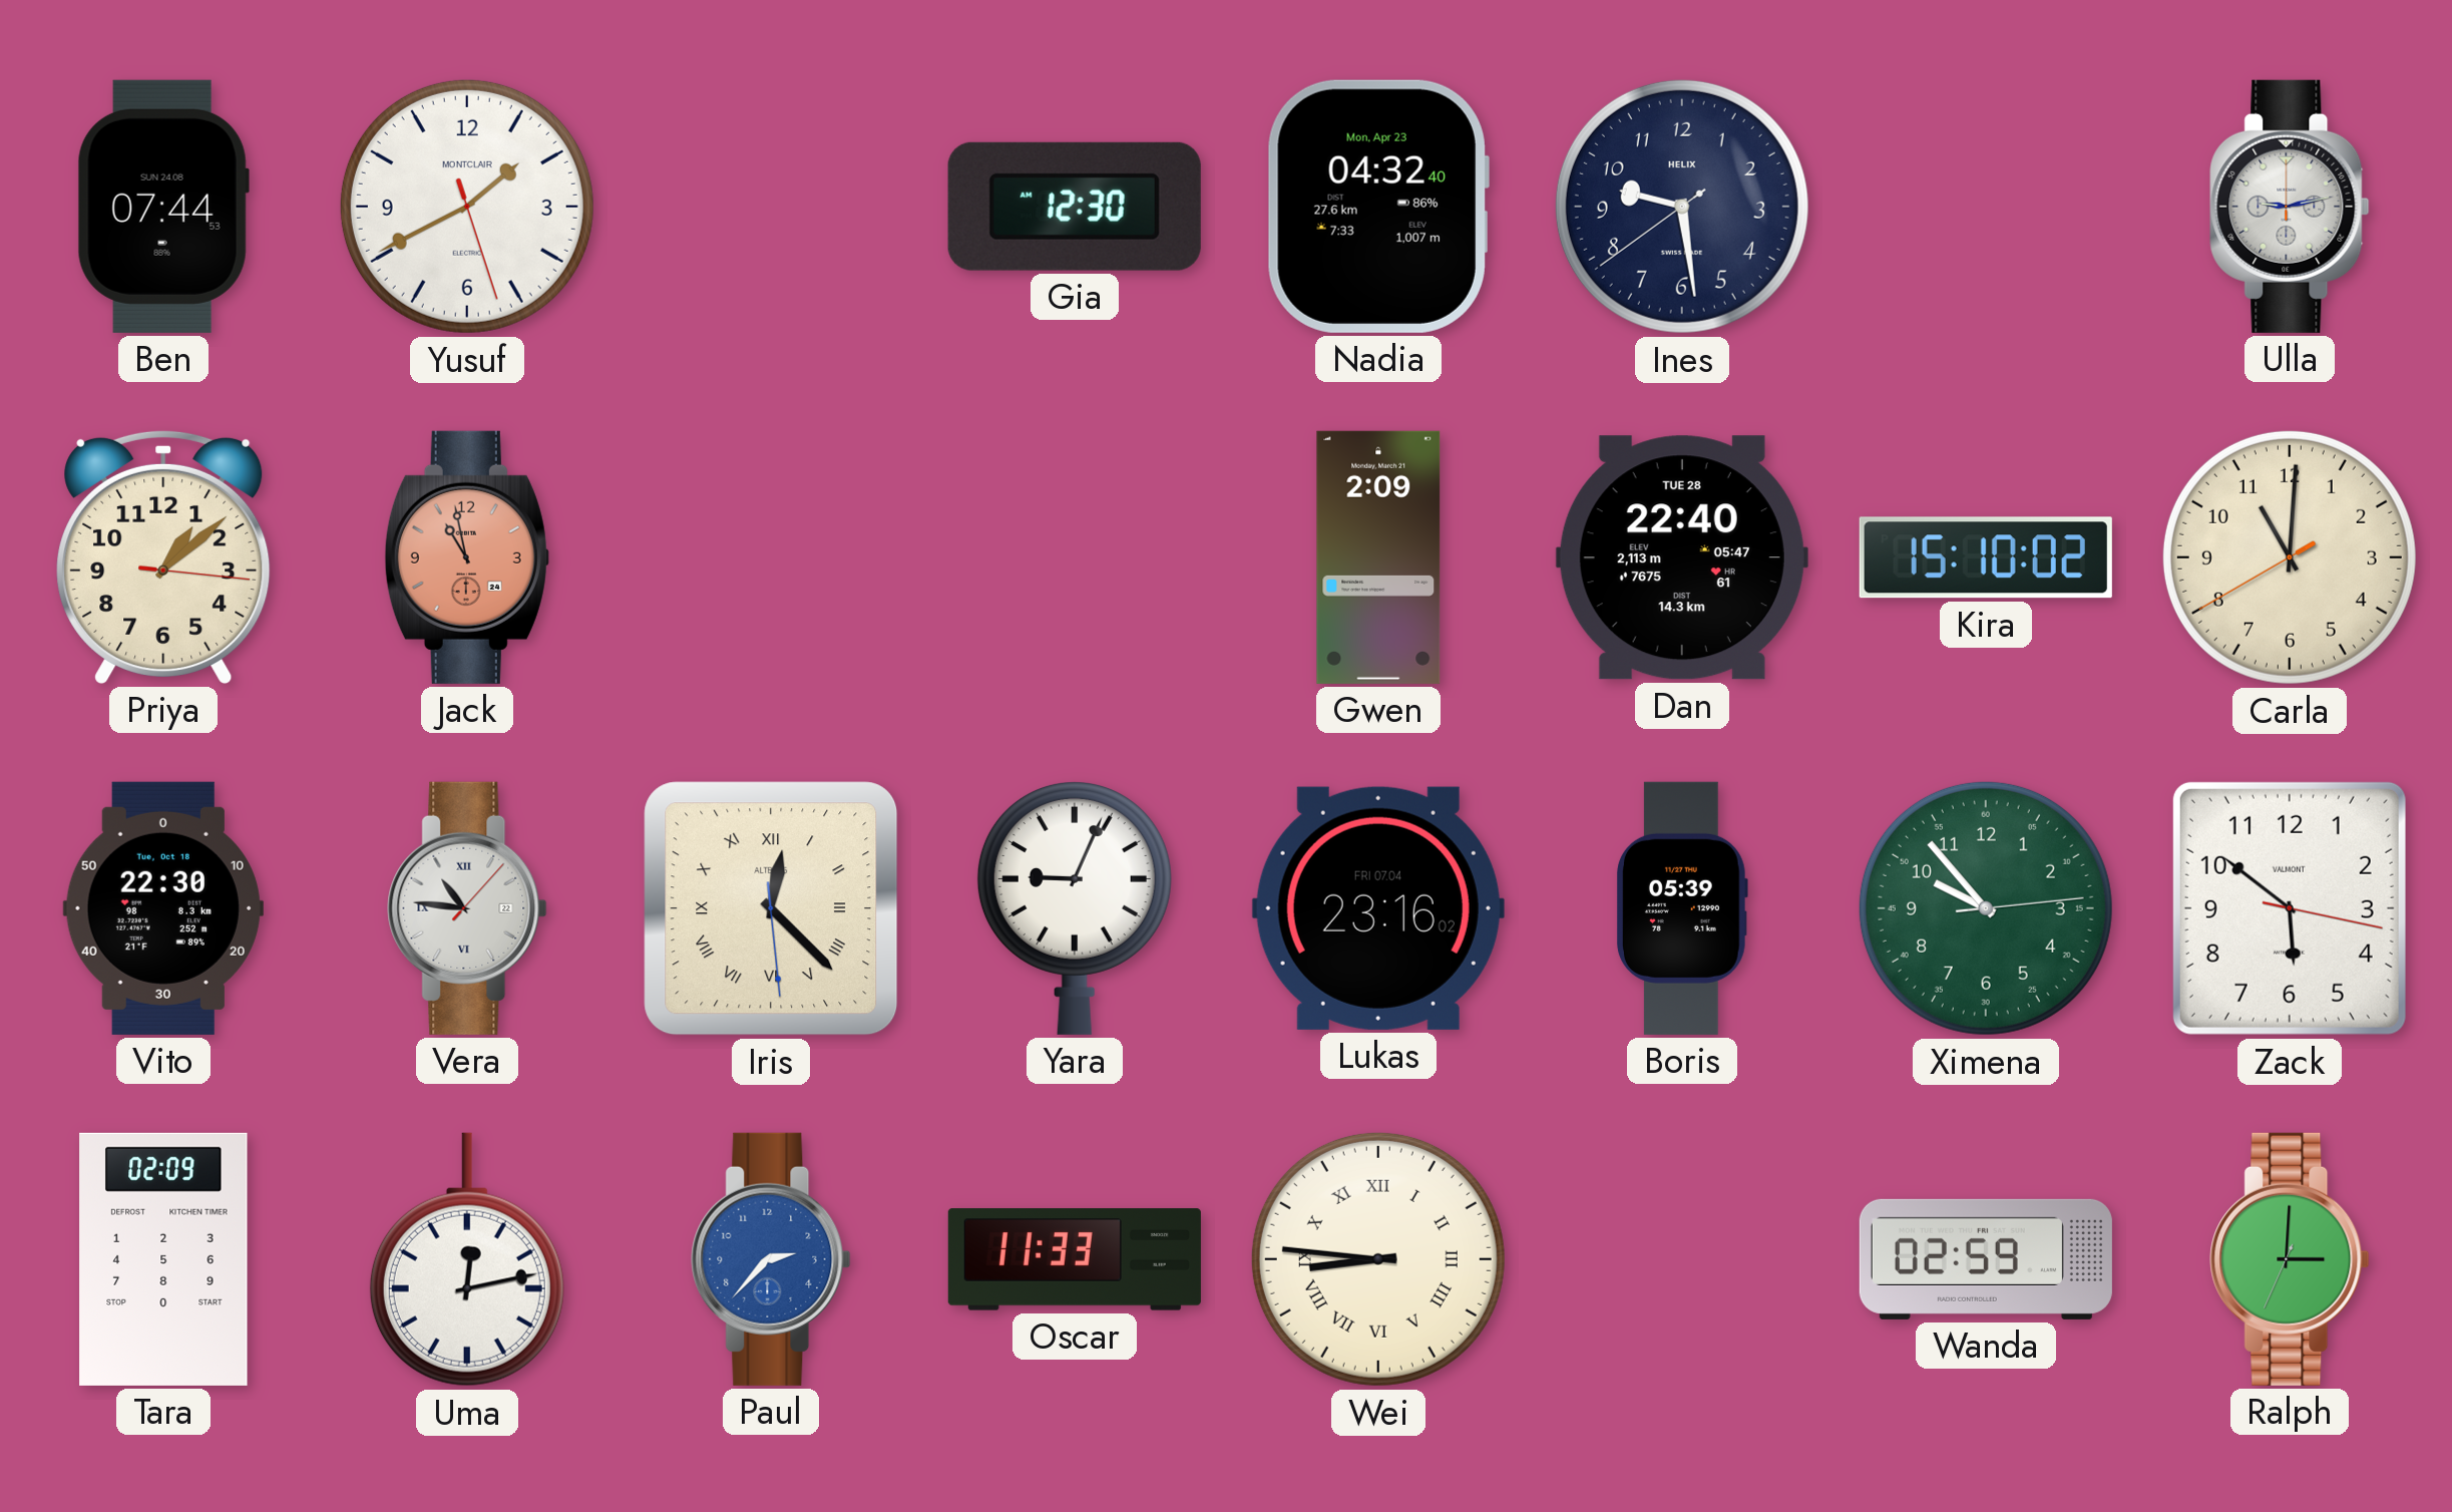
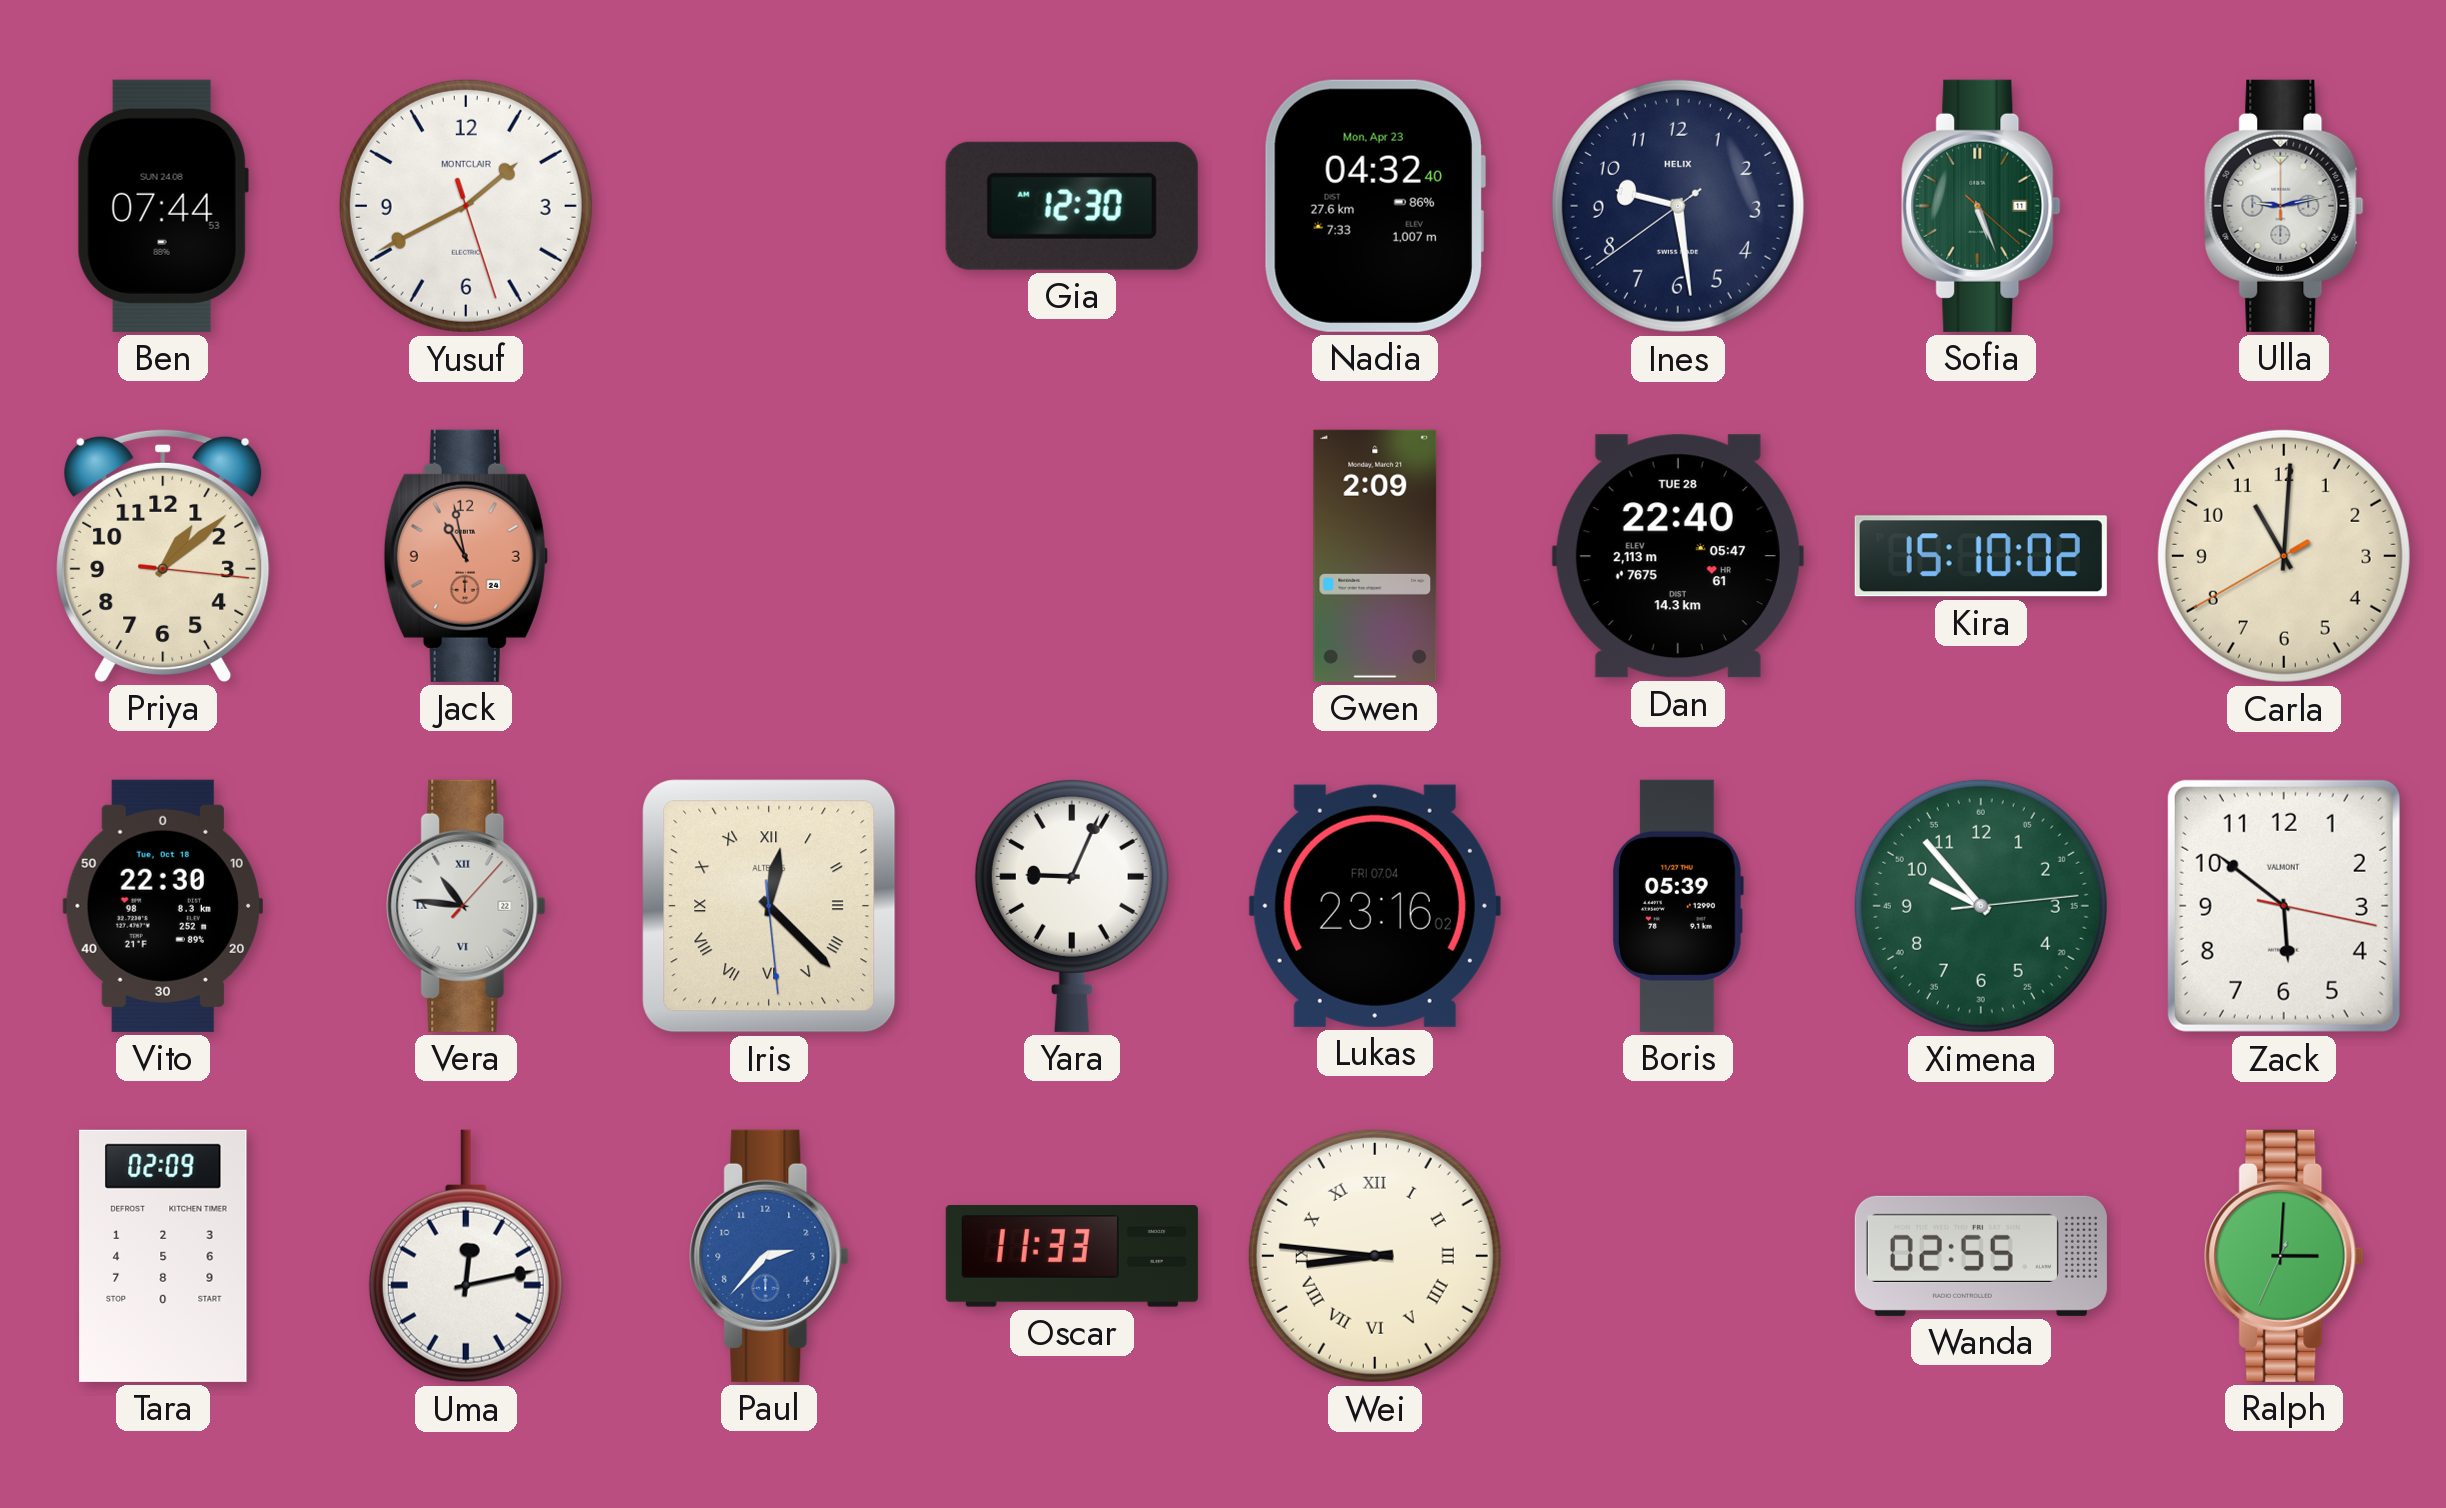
Sofia: none -> 5:26 (1981, 206)
Wanda: 02:59 -> 02:55 (1981, 1256)
